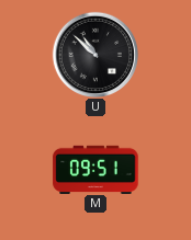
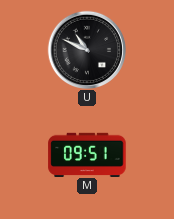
U: 10:52 -> 10:49 (86, 49)
